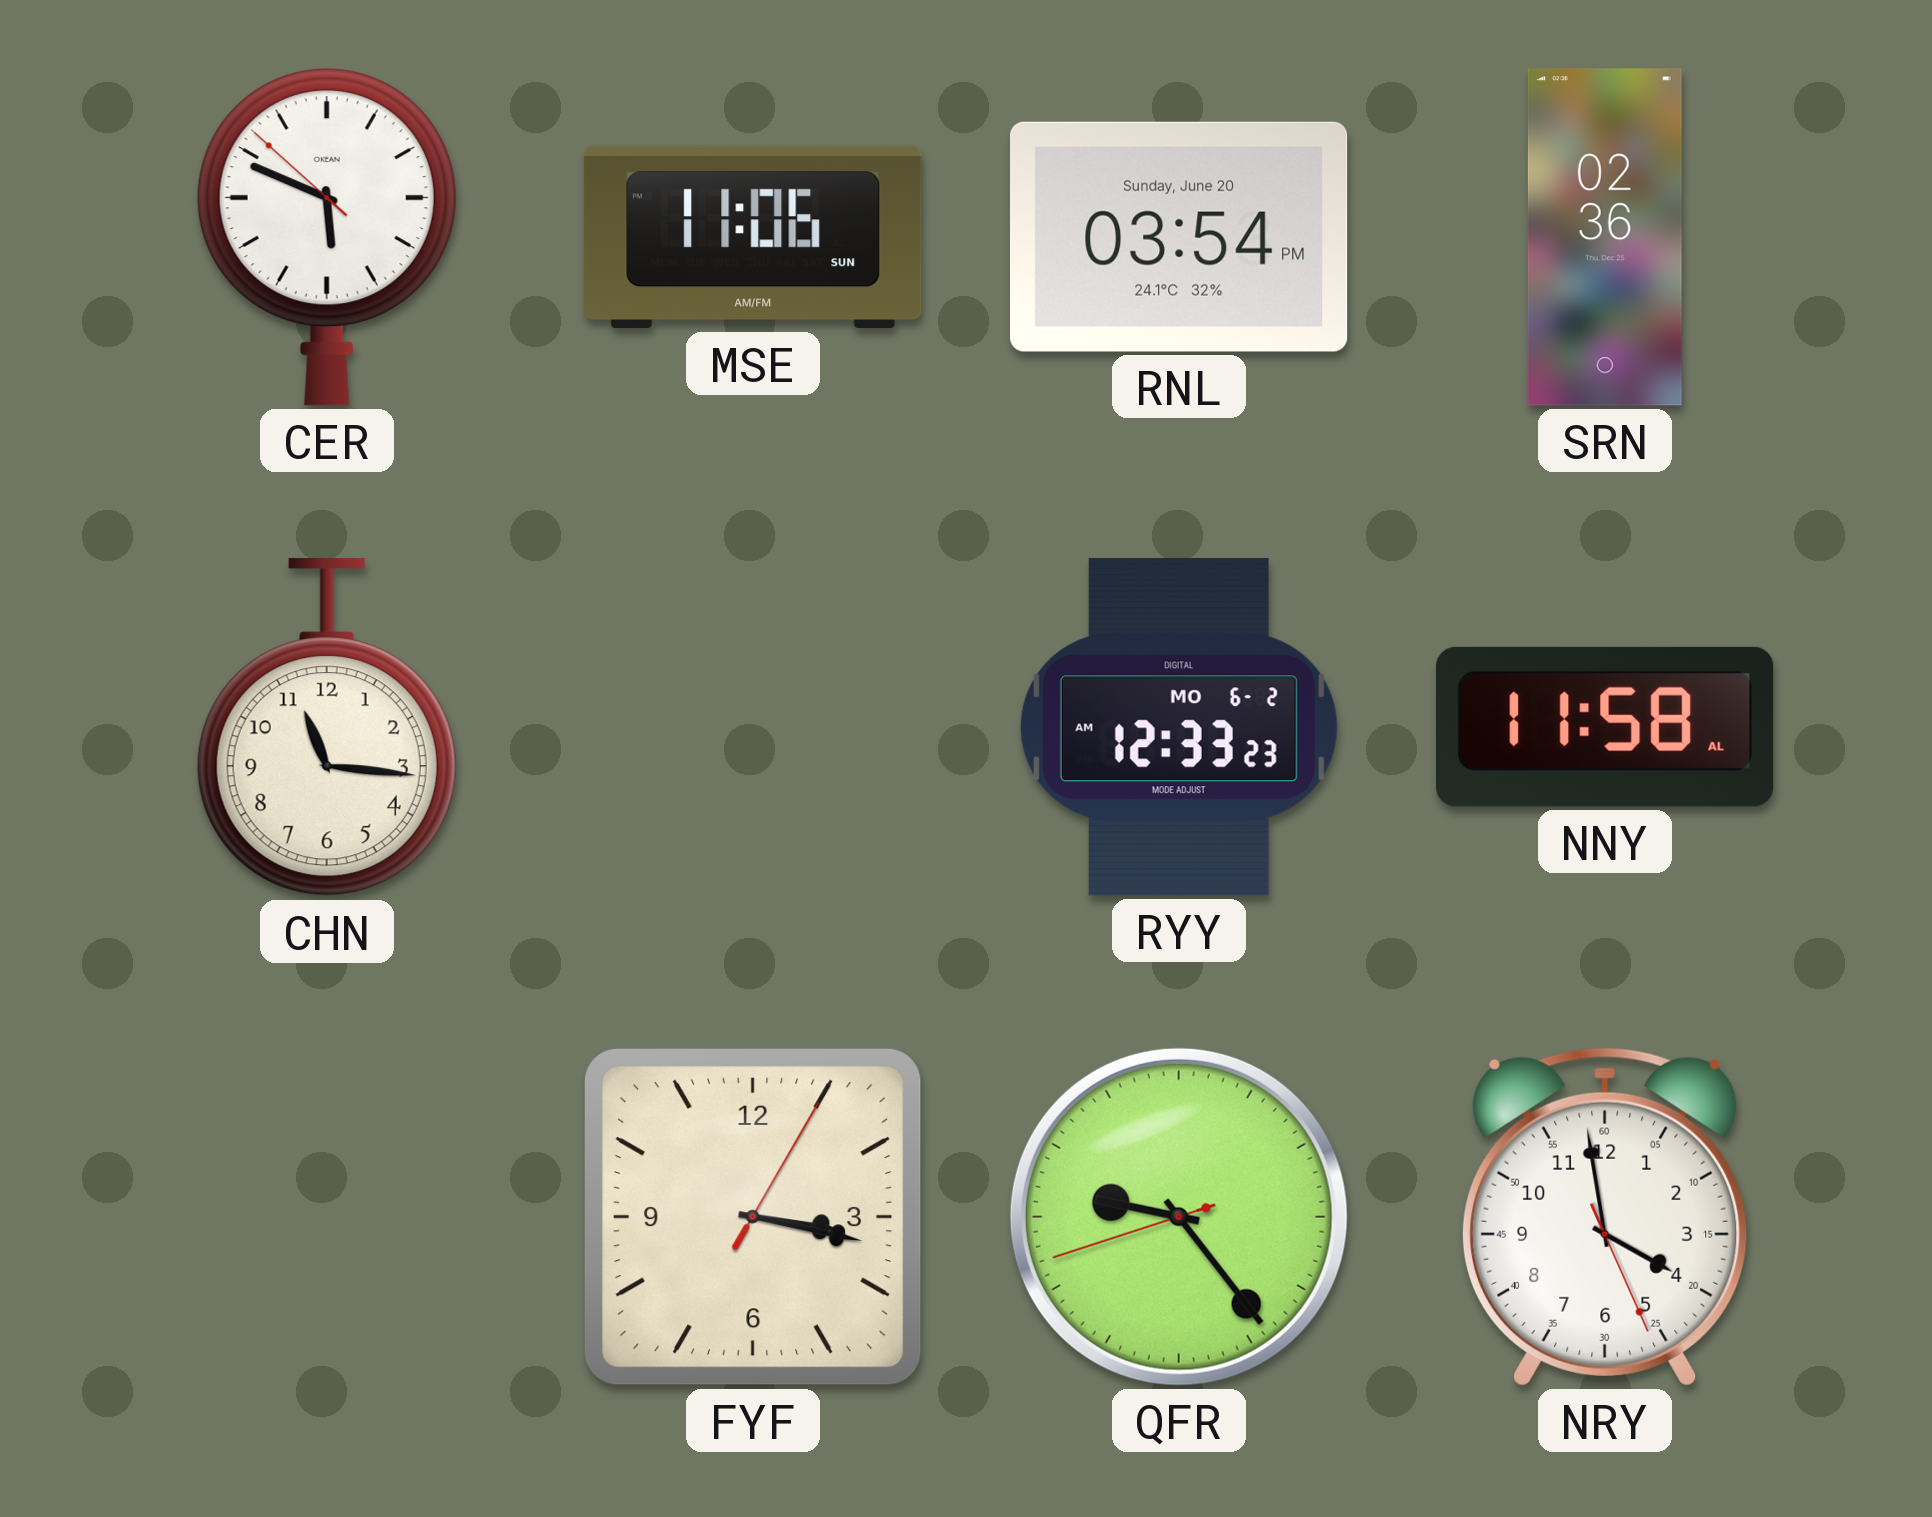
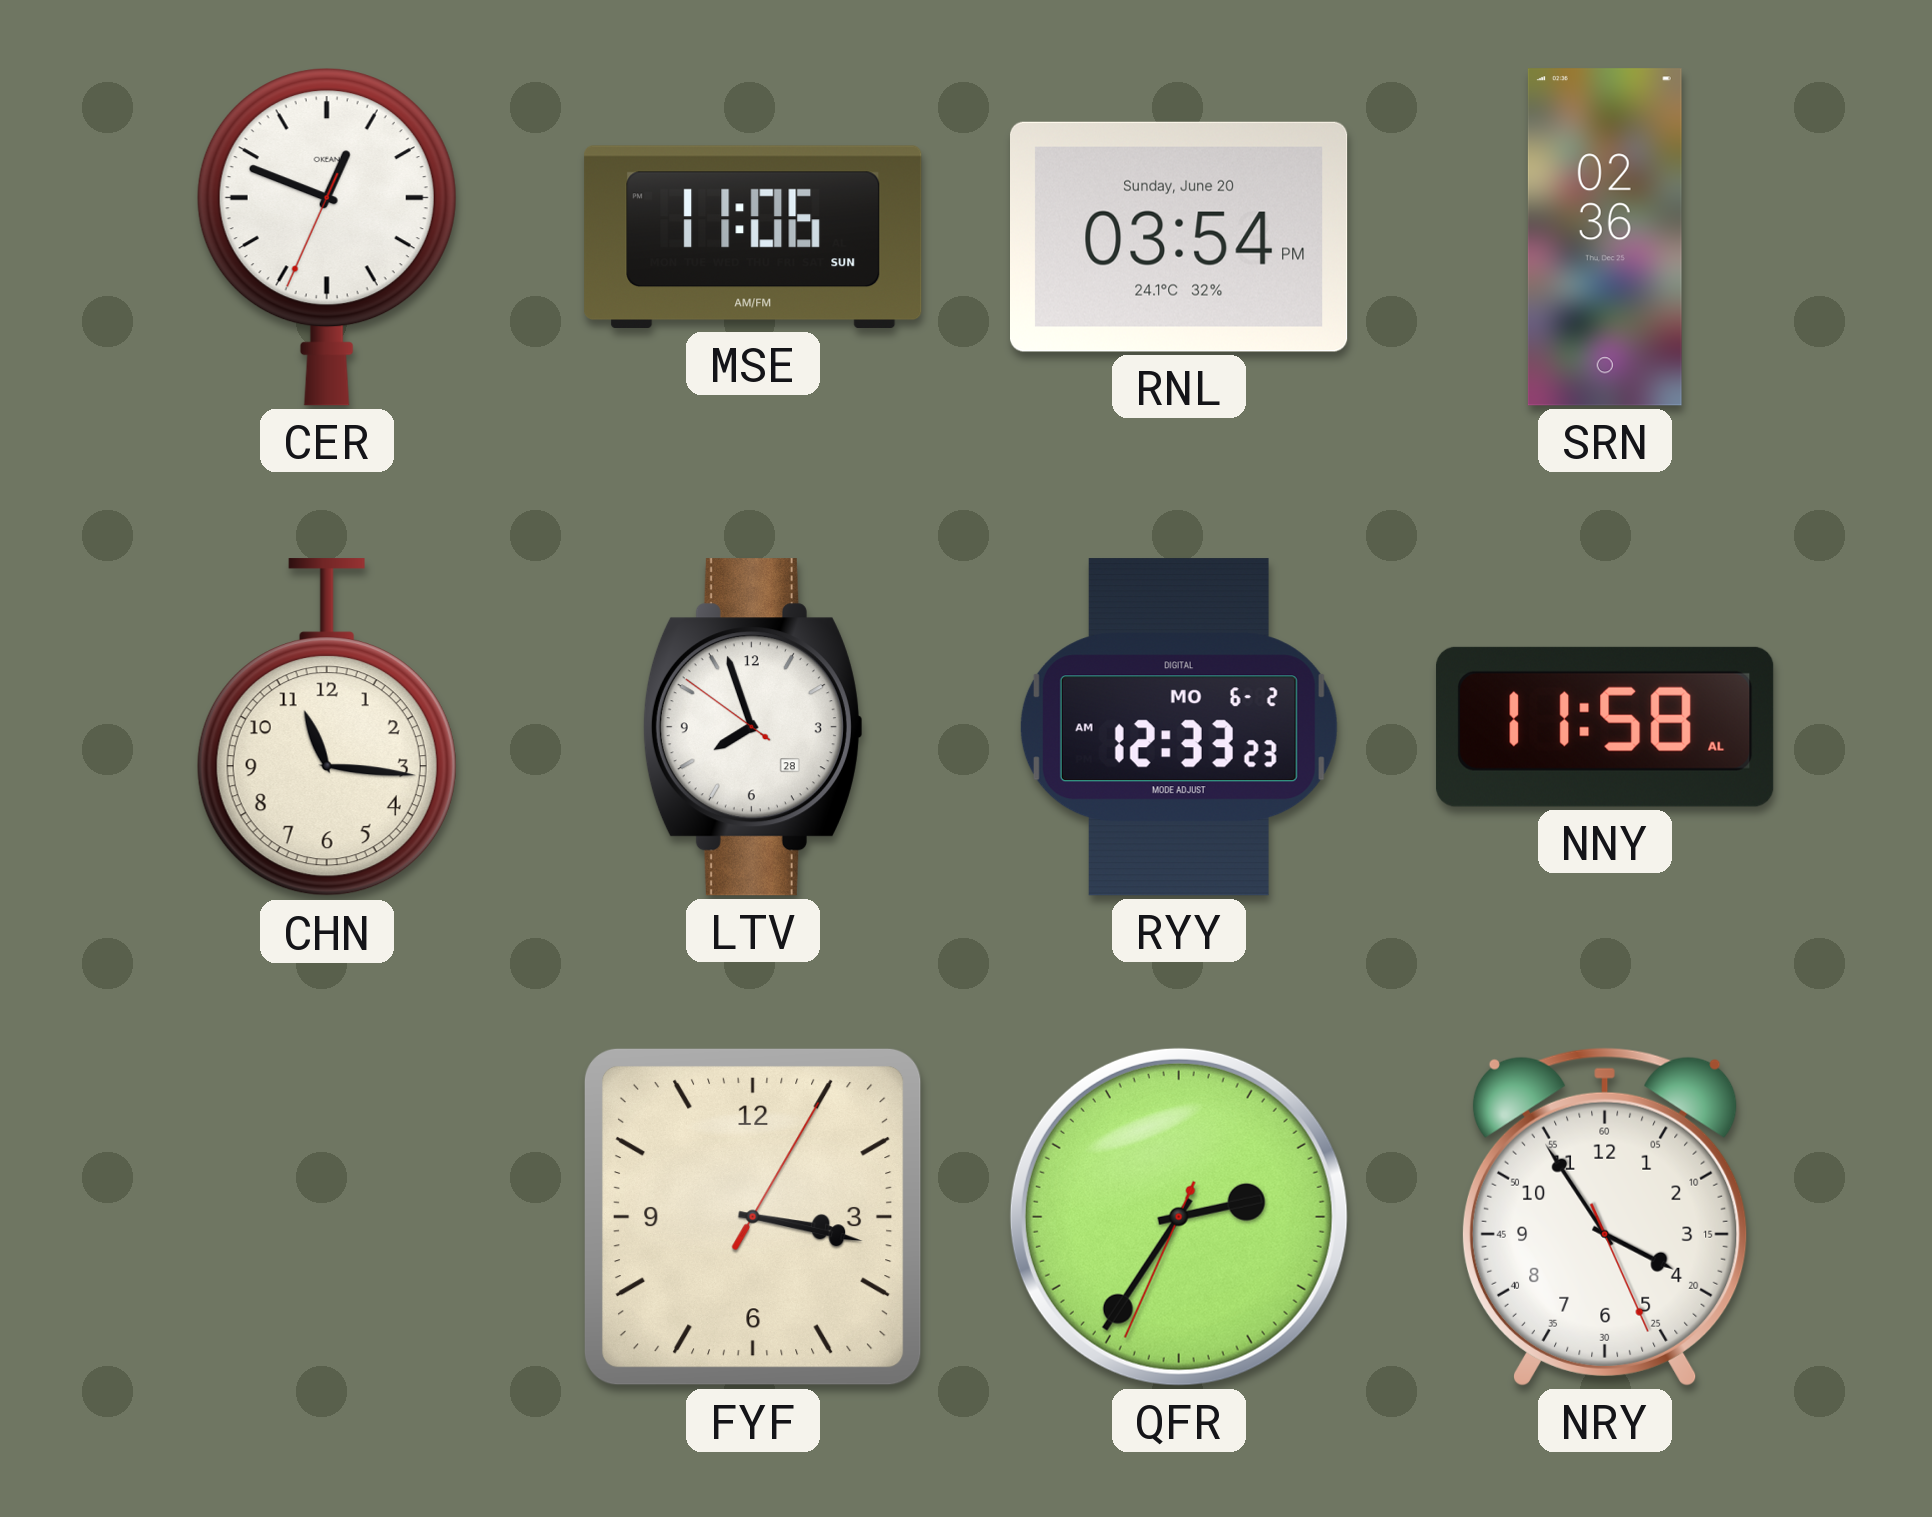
CER: 5:48 -> 12:48 (327, 237)
LTV: none -> 7:56 (753, 727)
QFR: 9:23 -> 2:35 (1179, 1217)
NRY: 3:58 -> 3:54 (1605, 1217)
